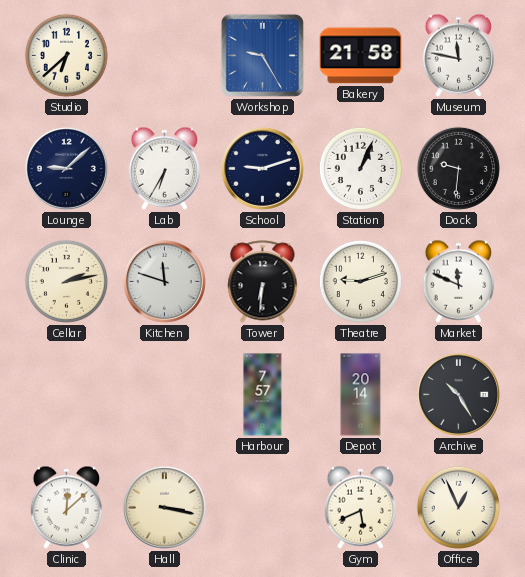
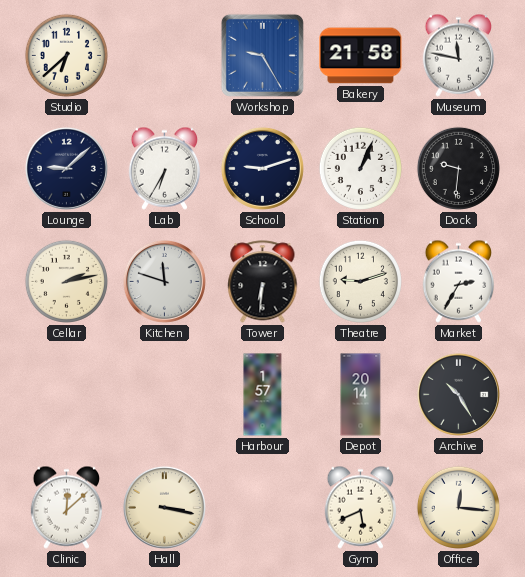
Market: 11:49 -> 2:35 (459, 281)
Harbour: 7:57 -> 1:57 (263, 395)
Office: 12:56 -> 12:16 (458, 507)
